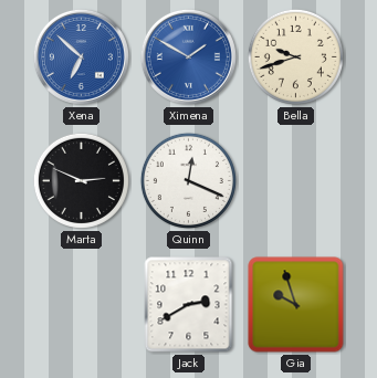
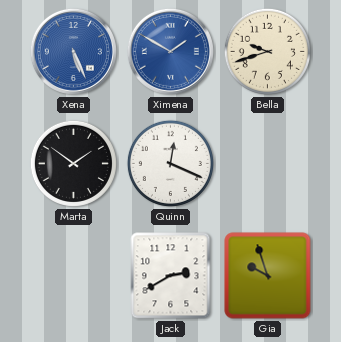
Xena: 6:52 -> 5:26 (73, 51)
Marta: 2:49 -> 1:51 (73, 163)
